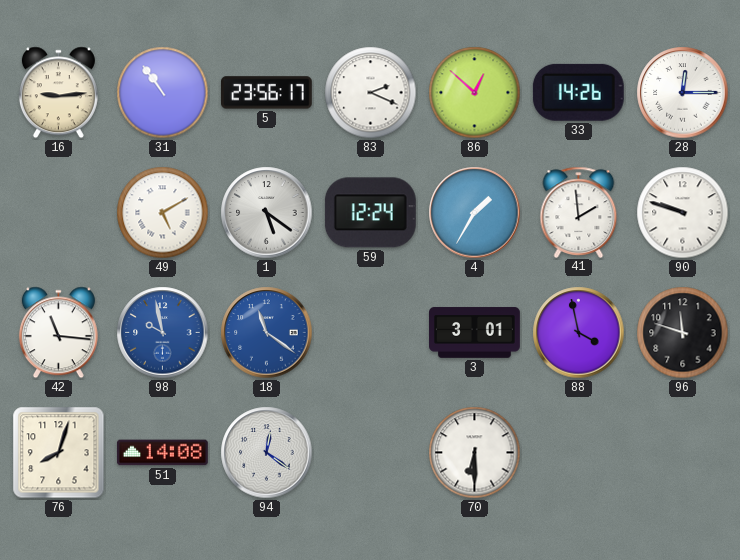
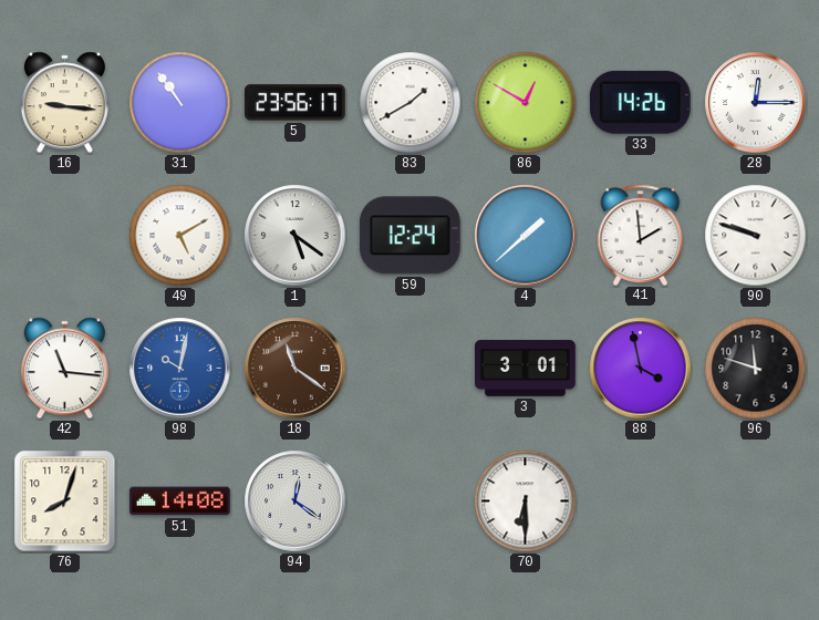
16: 9:14 -> 9:16 (64, 103)
83: 2:19 -> 1:40 (411, 103)
86: 12:52 -> 12:50 (526, 103)
4: 1:35 -> 1:38 (526, 236)
98: 9:58 -> 10:02 (180, 369)
18 dial: blue -> brown (296, 369)
